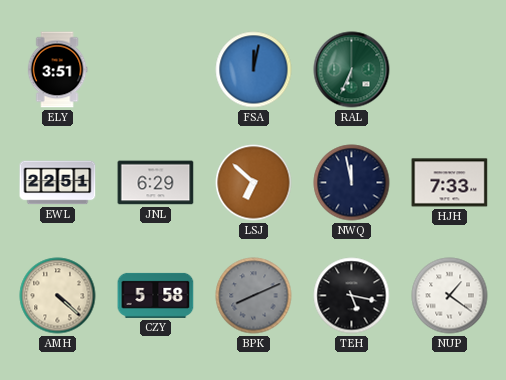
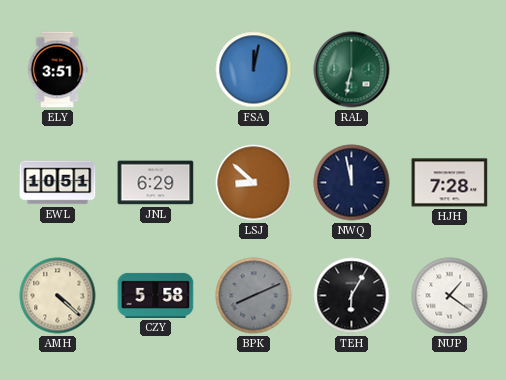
RAL: 6:34 -> 6:32 (352, 70)
EWL: 22:51 -> 10:51 (58, 183)
LSJ: 6:52 -> 8:52 (254, 183)
HJH: 7:33 -> 7:28 (450, 183)
TEH: 5:17 -> 6:05 (352, 296)
